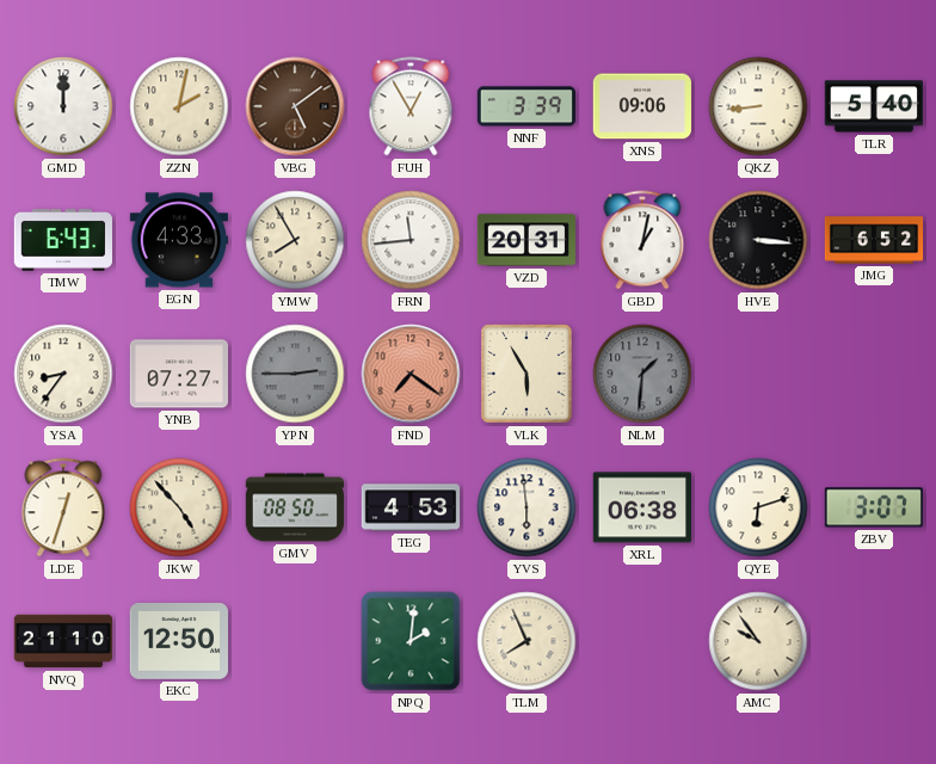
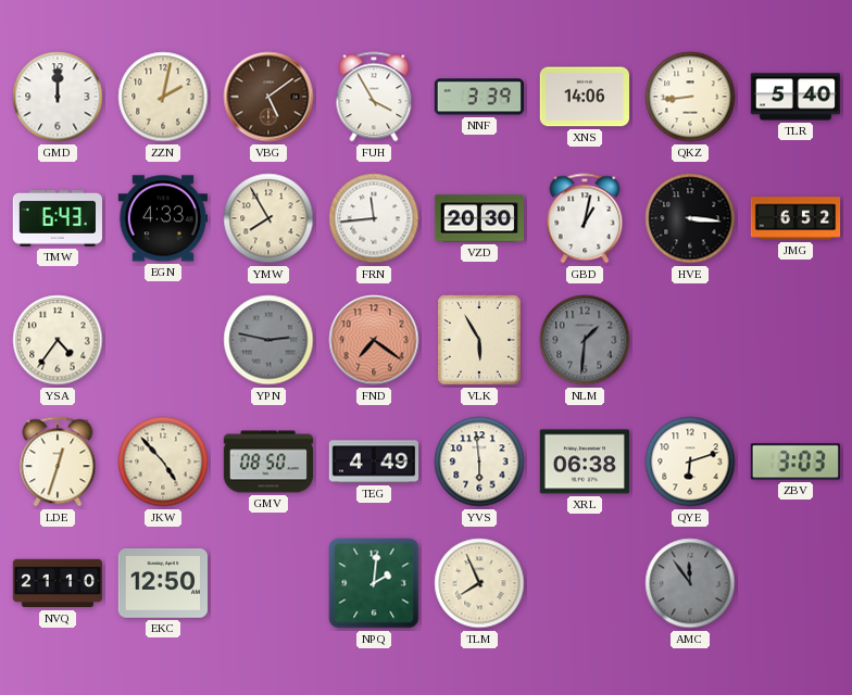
FUH: 12:55 -> 3:55 (374, 97)
XNS: 09:06 -> 14:06 (584, 97)
VZD: 20:31 -> 20:30 (478, 218)
YSA: 8:36 -> 4:36 (58, 340)
YNB: 07:27 -> none (178, 374)
YPN: 2:45 -> 2:47 (268, 340)
TEG: 4:53 -> 4:49 (374, 462)
ZBV: 3:07 -> 3:03 (794, 462)
AMC: 9:54 -> 11:54 (690, 583)
AMC dial: cream -> grey (690, 583)
